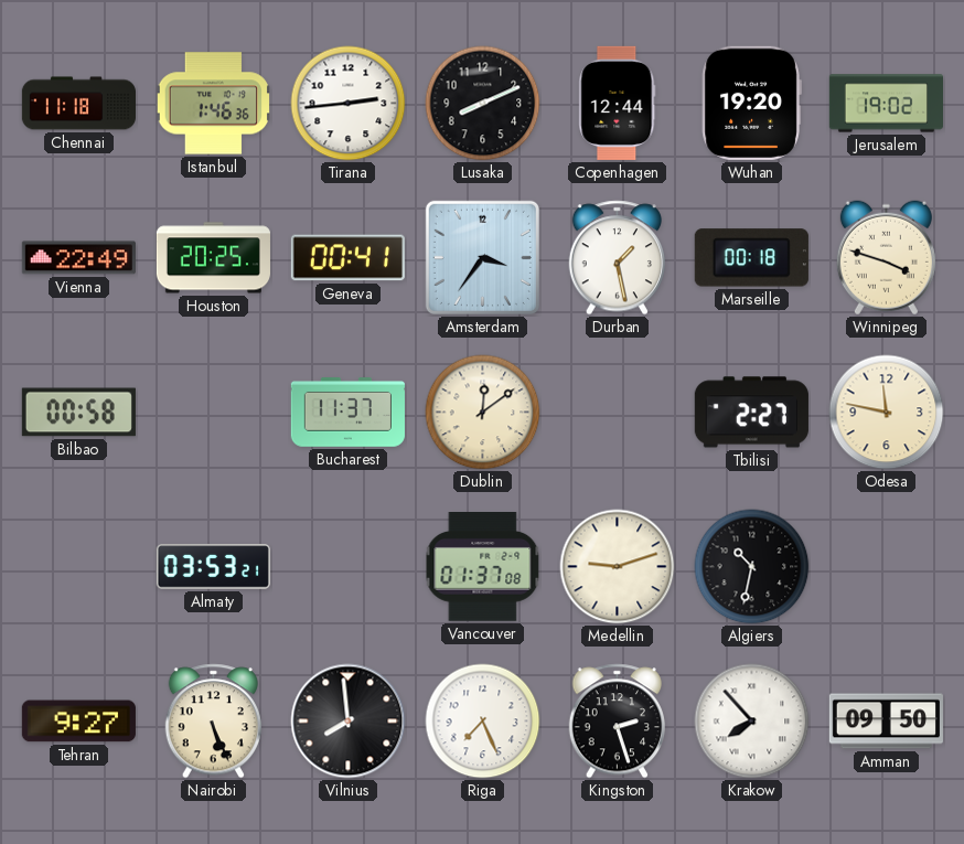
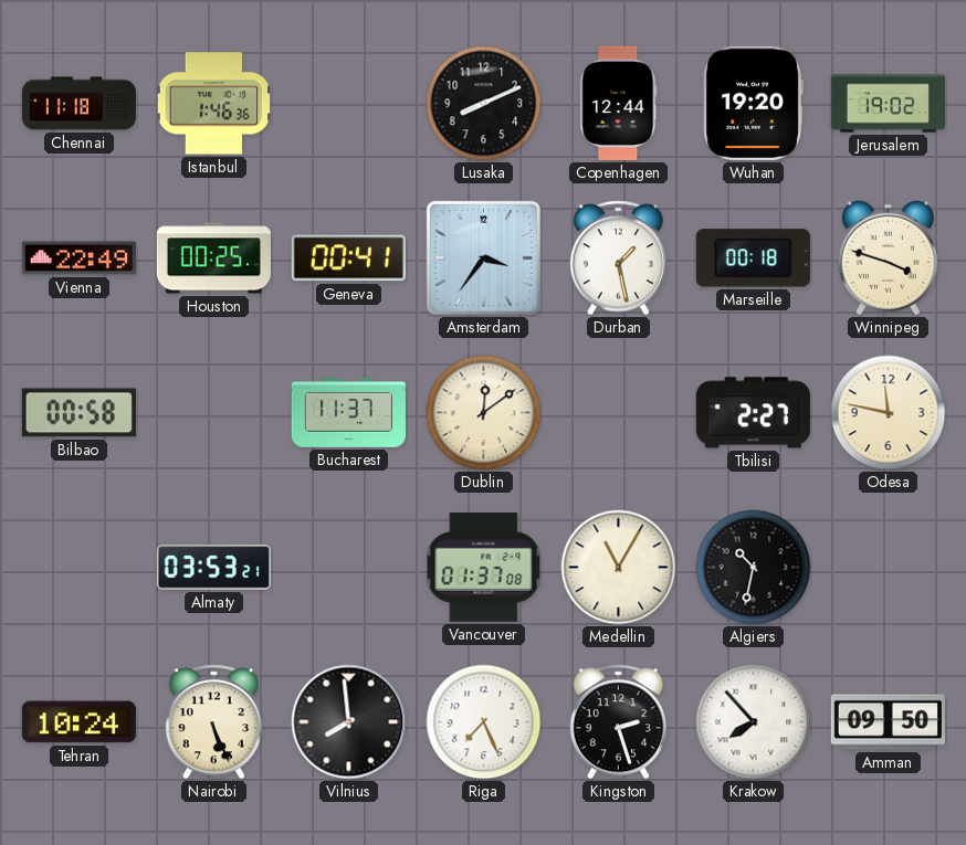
Tirana: 2:44 -> none (349, 104)
Houston: 20:25 -> 00:25 (213, 258)
Medellin: 9:12 -> 11:05 (619, 568)
Tehran: 9:27 -> 10:24 (78, 722)
